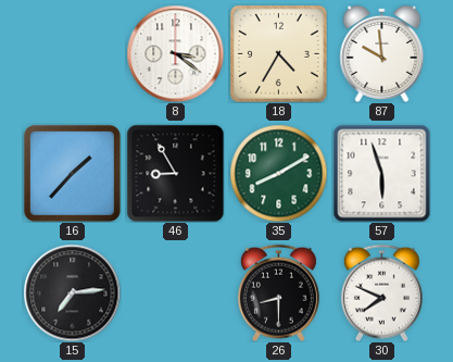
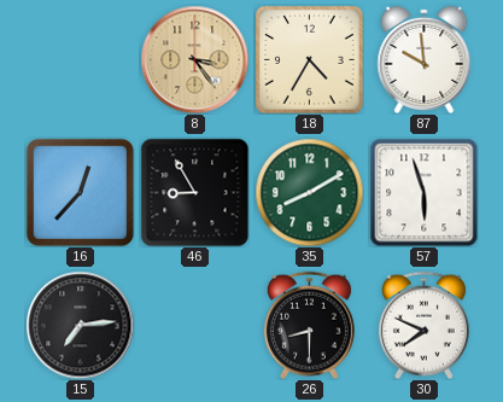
8: 3:21 -> 3:24 (194, 59)
8 dial: white -> champagne (194, 59)
16: 1:37 -> 12:37 (80, 192)
